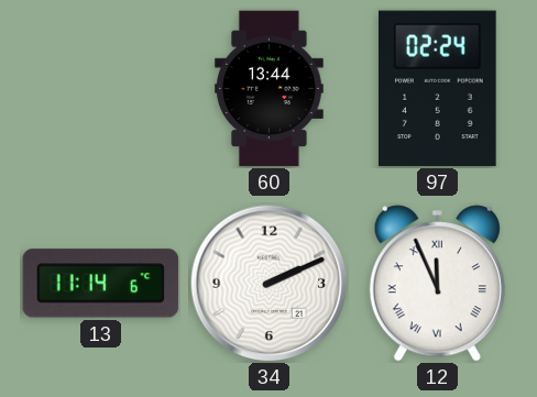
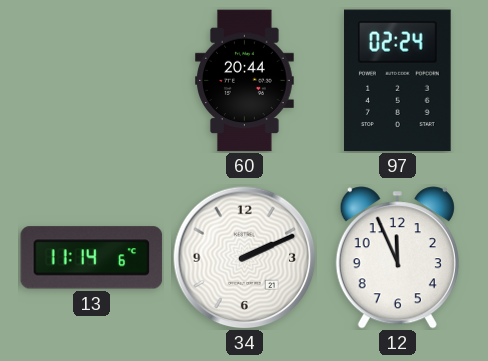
60: 13:44 -> 20:44 (245, 81)
12 numerals: Roman -> Arabic (397, 258)
